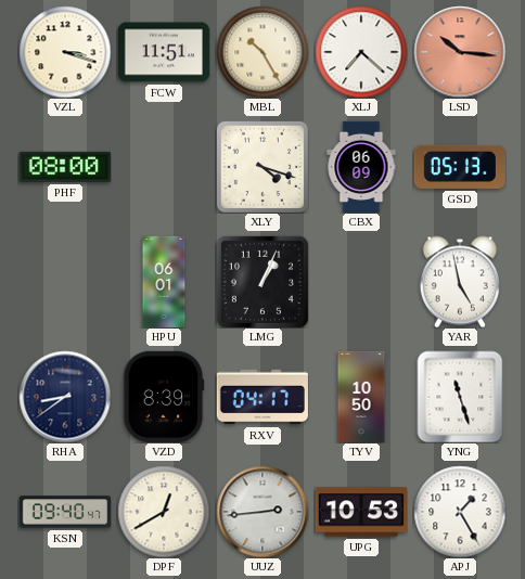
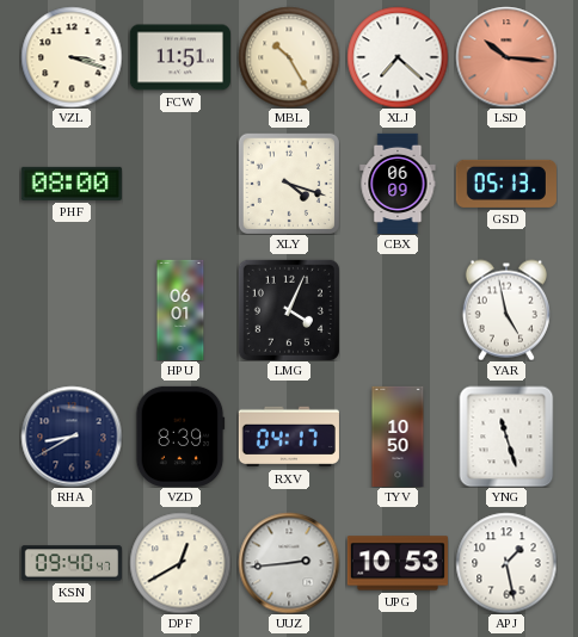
LMG: 1:04 -> 4:04 (289, 310)
RHA: 8:39 -> 8:40 (72, 437)
APJ: 1:25 -> 1:28 (506, 563)
